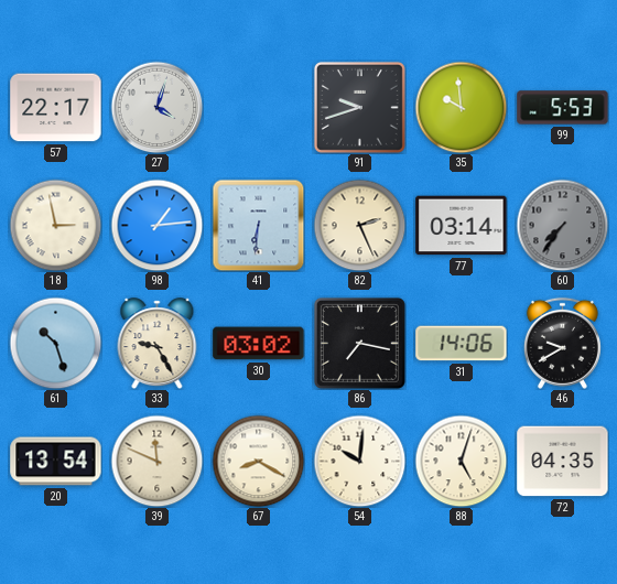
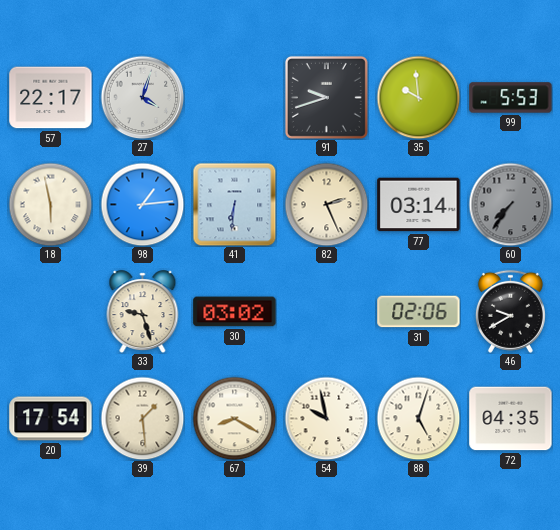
18: 2:58 -> 5:58 (50, 204)
61: 10:27 -> none (55, 343)
33: 9:25 -> 9:27 (143, 312)
86: 7:17 -> none (359, 343)
31: 14:06 -> 02:06 (419, 312)
20: 13:54 -> 17:54 (51, 419)
39: 11:49 -> 1:29 (142, 418)
54: 10:01 -> 9:58 (326, 418)
